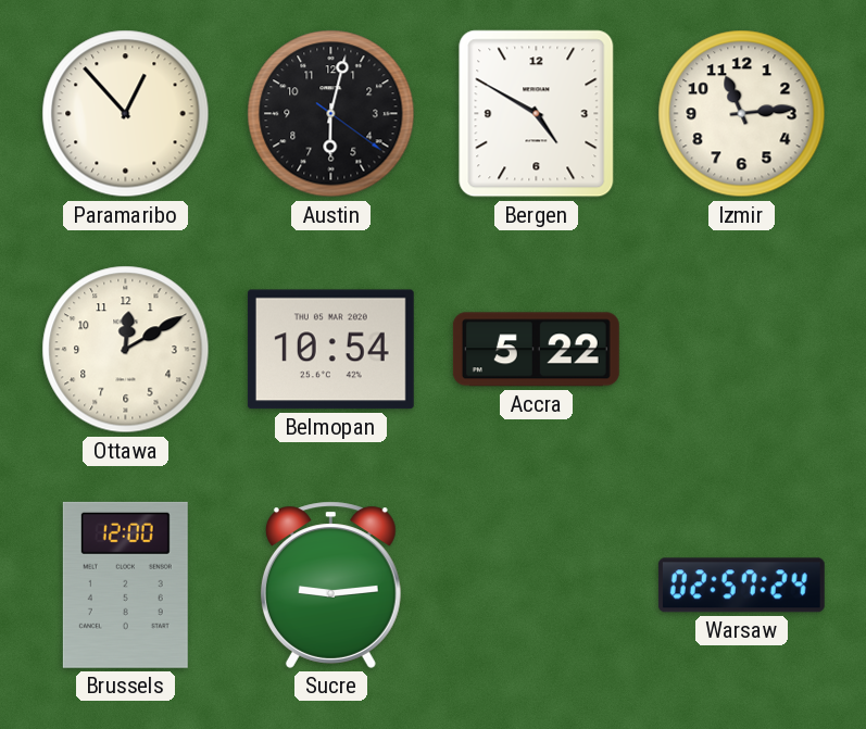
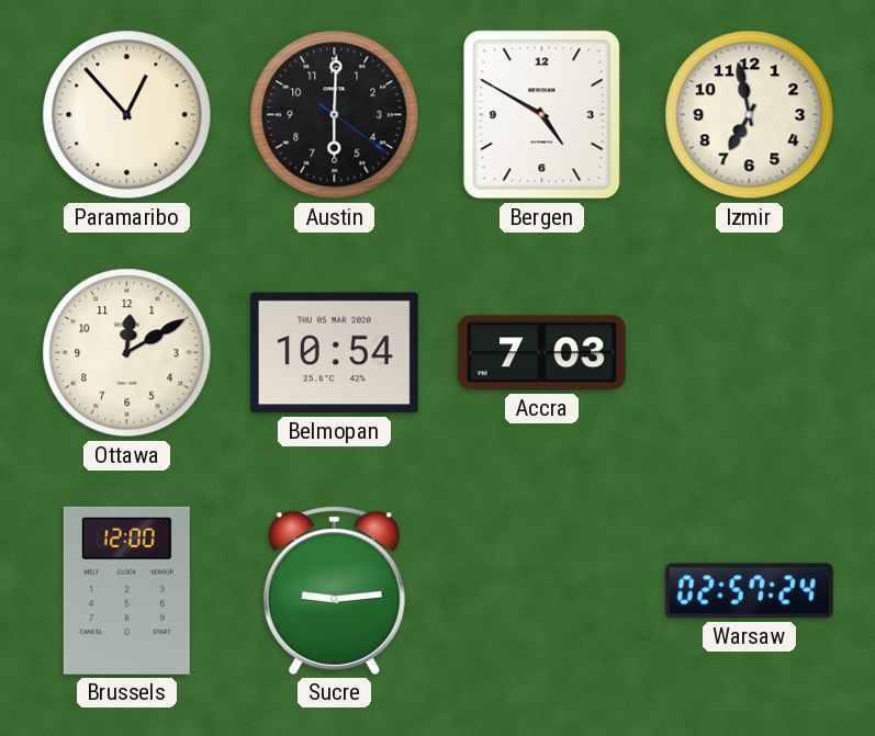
Austin: 6:02 -> 6:00 (335, 115)
Izmir: 11:14 -> 6:58 (750, 115)
Accra: 5:22 -> 7:03 (541, 353)
